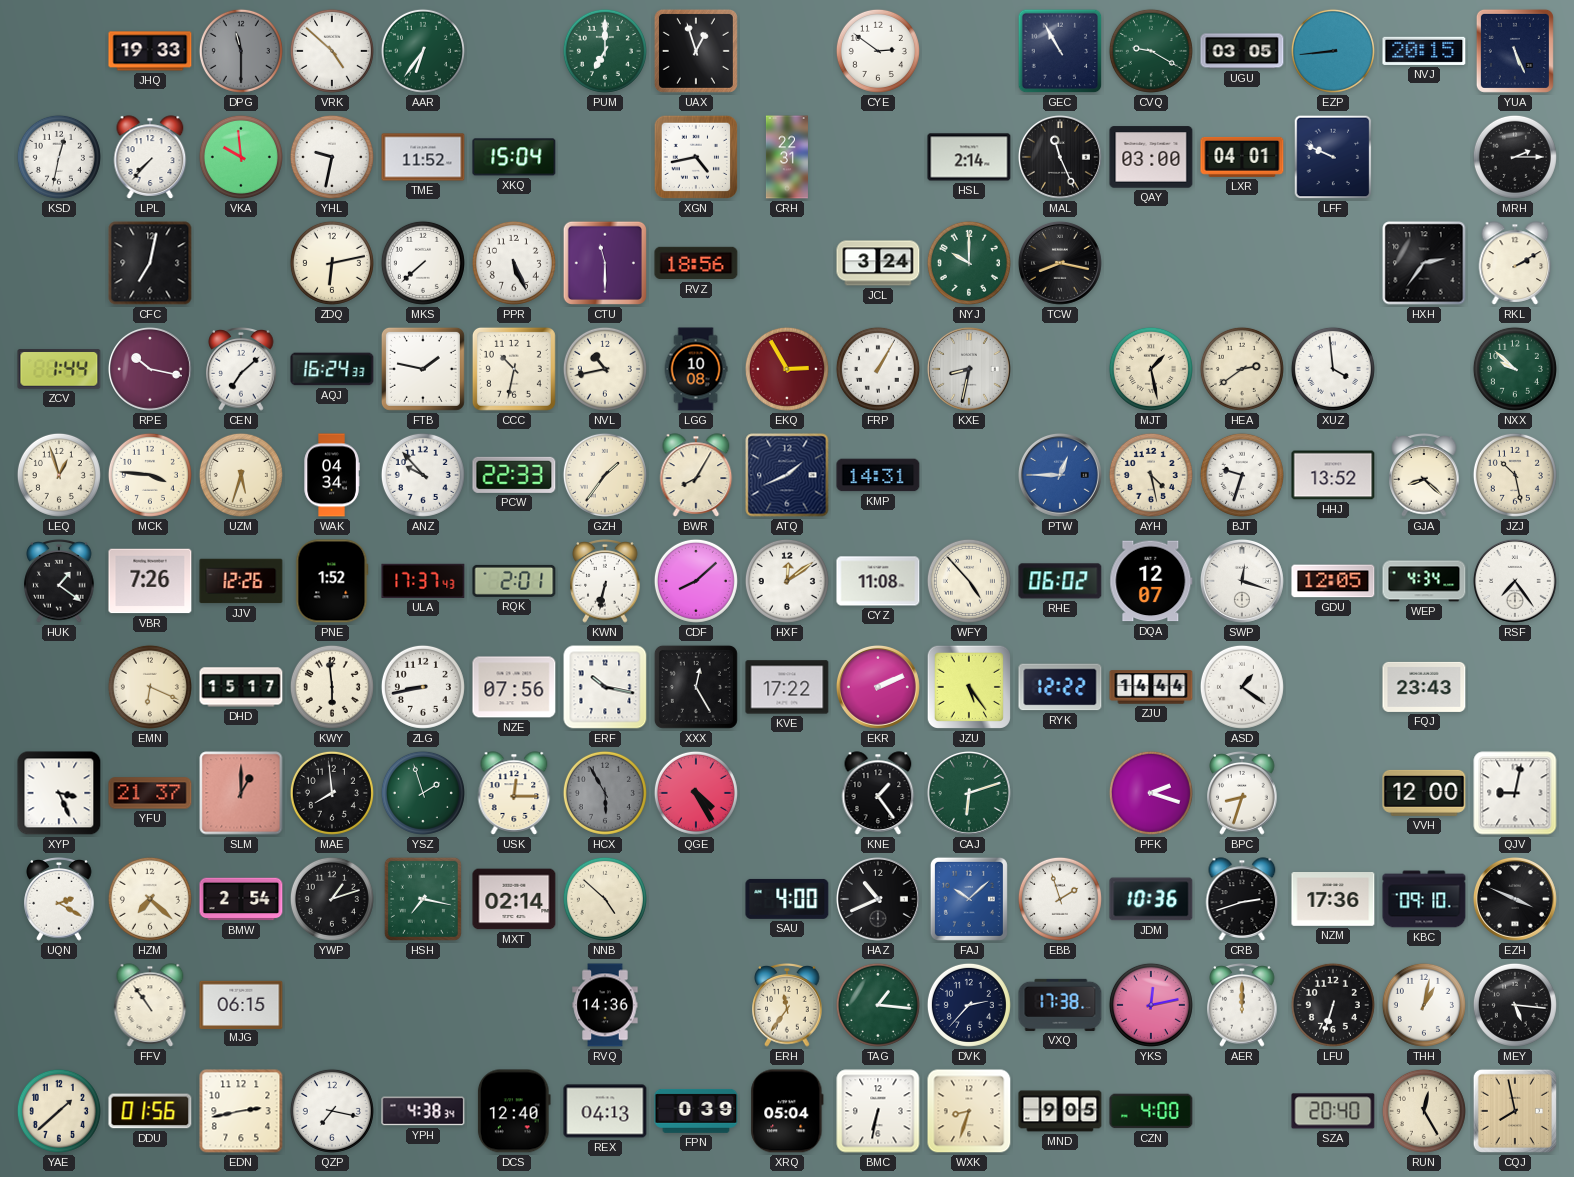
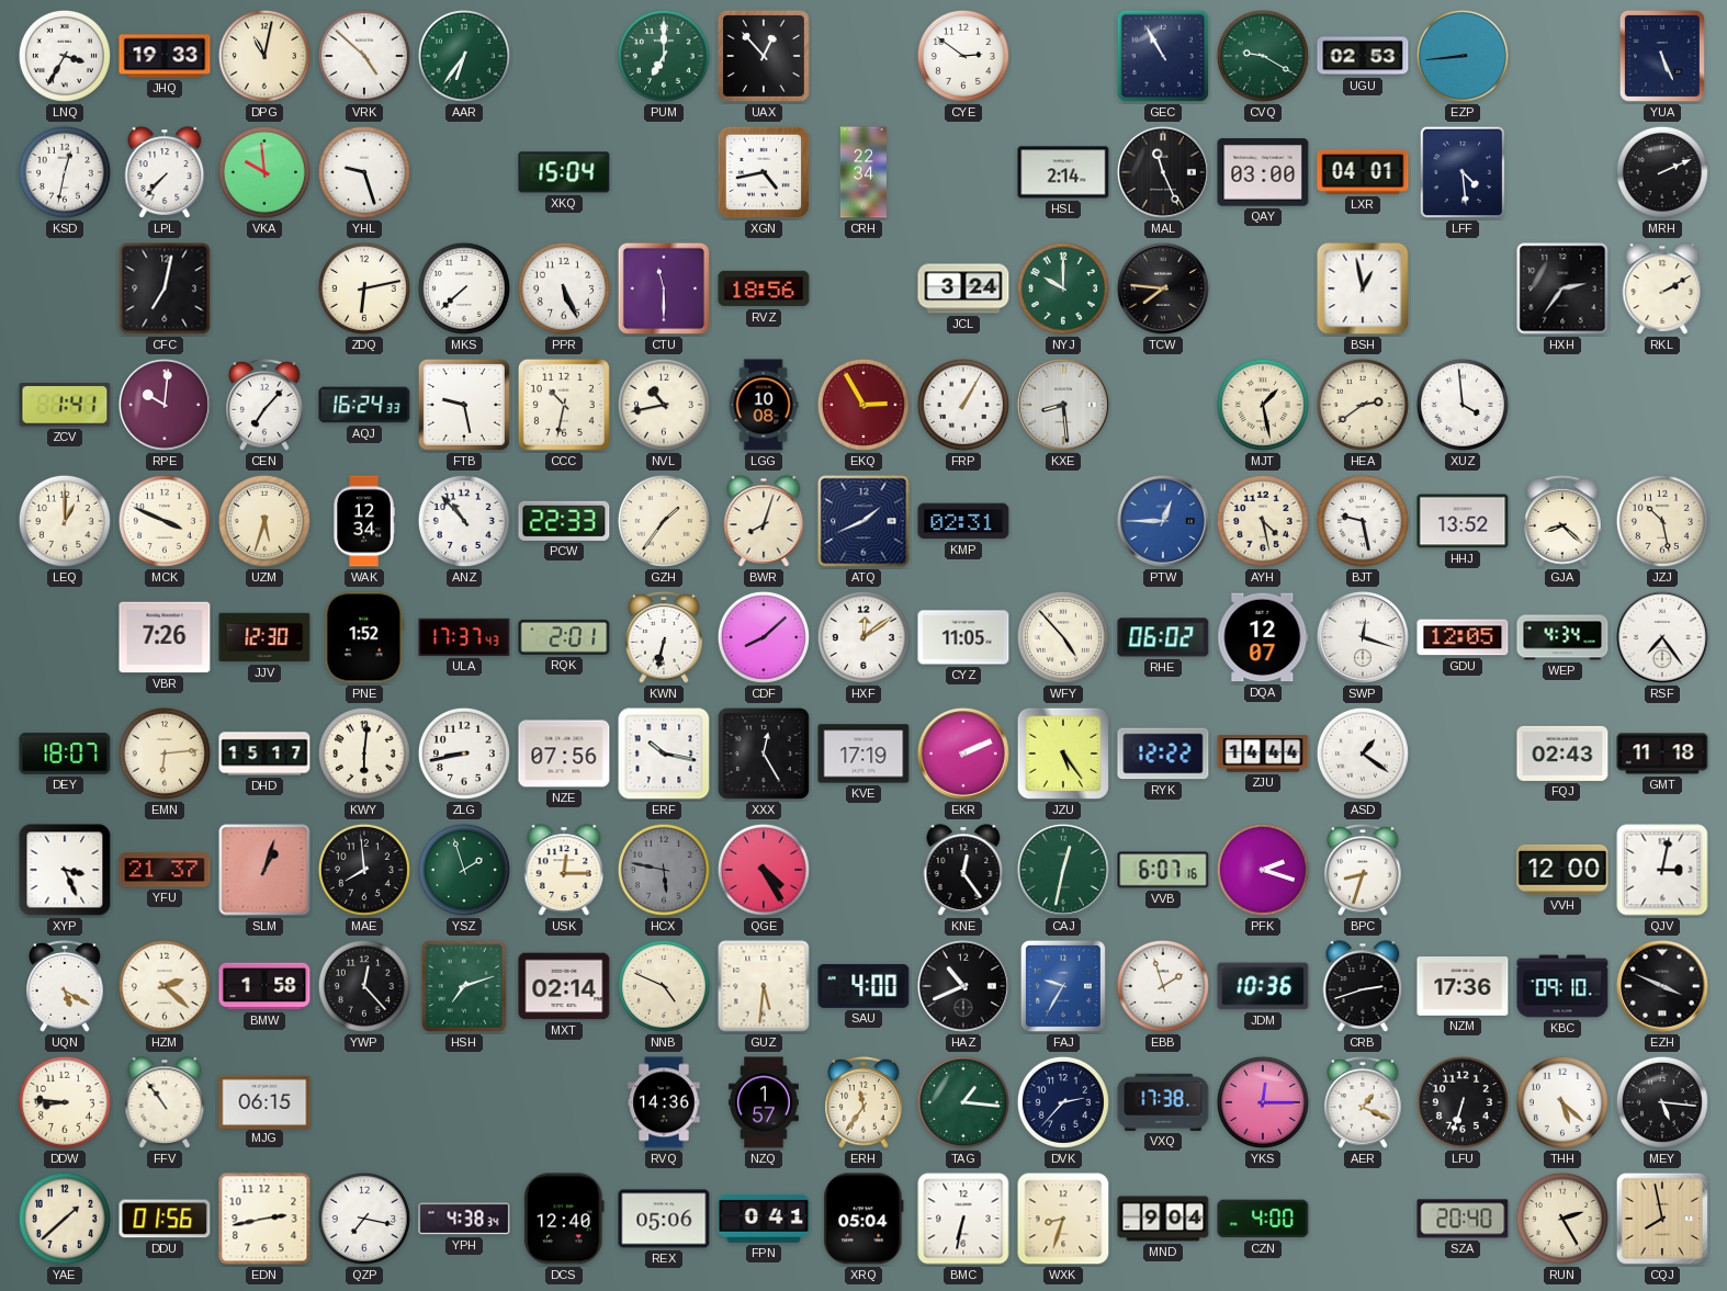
LNQ: none -> 3:35 (65, 56)
DPG: 11:30 -> 11:02 (264, 56)
DPG dial: grey -> cream (264, 56)
UAX: 12:57 -> 12:53 (764, 56)
UGU: 03:05 -> 02:53 (1363, 56)
NVJ: 20:15 -> none (1424, 51)
YHL: 9:32 -> 9:27 (364, 172)
TME: 11:52 -> none (423, 157)
CRH: 22:31 -> 22:34 (863, 172)
LFF: 9:49 -> 4:29 (1463, 172)
MRH: 2:15 -> 2:11 (1662, 172)
TCW: 8:17 -> 7:46 (1163, 288)
BSH: none -> 12:58 (1363, 288)
ZCV: 1:44 -> 1:41 (65, 405)
RPE: 10:17 -> 10:01 (165, 405)
CEN: 7:08 -> 7:07 (264, 406)
FTB: 1:47 -> 9:28 (464, 405)
KXE: 8:32 -> 8:29 (1063, 405)
NXX: 9:52 -> none (1515, 369)
LEQ: 12:57 -> 1:00 (65, 521)
MCK: 3:46 -> 3:49 (165, 521)
WAK: 04:34 -> 12:34 (364, 521)
ANZ: 9:53 -> 10:53 (464, 521)
BWR: 8:05 -> 8:03 (764, 521)
KMP: 14:31 -> 02:31 (963, 521)
BJT: 9:33 -> 9:28 (1363, 521)
HUK: 1:21 -> none (59, 582)
JJV: 12:26 -> 12:30 (264, 637)
CYZ: 11:08 -> 11:05 (963, 637)
DEY: none -> 18:07 (65, 754)
EMN: 6:19 -> 6:14 (165, 754)
KWY: 5:59 -> 6:01 (364, 754)
KVE: 17:22 -> 17:19 (863, 754)
FQJ: 23:43 -> 02:43 (1562, 754)
GMT: none -> 11:18 (1662, 754)
SLM: 1:00 -> 1:03 (264, 870)
HCX: 5:55 -> 5:47 (664, 870)
KNE: 1:24 -> 12:24 (963, 870)
CAJ: 6:12 -> 12:32 (1063, 870)
VVB: none -> 6:07 (1163, 870)
QJV: 9:02 -> 3:02 (1662, 870)
UQN: 2:20 -> 5:20 (65, 987)
HZM: 7:22 -> 2:22 (165, 986)
BMW: 2:54 -> 1:58 (264, 986)
YWP: 1:12 -> 12:23 (364, 986)
HSH: 7:17 -> 7:12 (464, 986)
NNB: 4:52 -> 4:49 (664, 986)
GUZ: none -> 5:31 (764, 986)
FAJ: 10:08 -> 9:35 (1063, 986)
DDW: none -> 8:46 (65, 1102)
NZQ: none -> 1:57 (765, 1102)
YKS: 12:13 -> 12:15 (1263, 1102)
AER: 12:00 -> 1:19 (1363, 1103)
THH: 1:02 -> 5:22 (1562, 1102)
REX: 04:13 -> 05:06 (664, 1219)
FPN: 0:39 -> 0:41 (764, 1219)
MND: 9:05 -> 9:04 (1163, 1219)
RUN: 12:25 -> 2:25 (1562, 1219)
